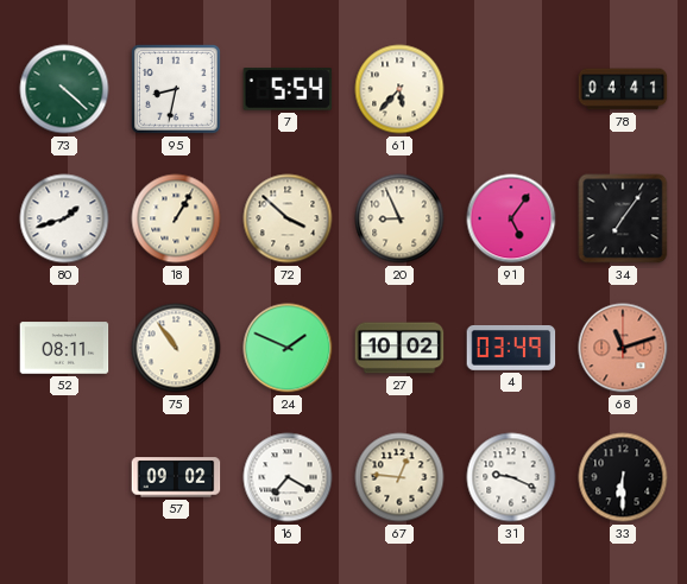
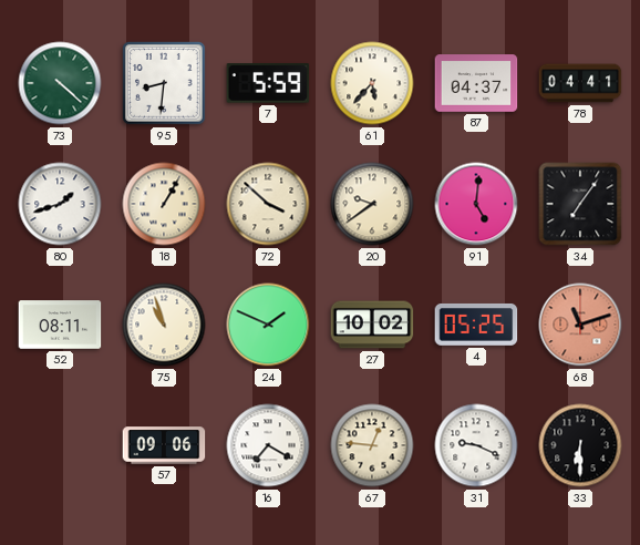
95: 8:32 -> 8:31 (165, 84)
7: 5:54 -> 5:59 (268, 83)
87: none -> 04:37 (476, 83)
20: 8:56 -> 9:39 (372, 204)
91: 5:06 -> 5:01 (476, 204)
75: 10:54 -> 10:57 (164, 325)
4: 03:49 -> 05:25 (476, 325)
57: 09:02 -> 09:06 (164, 445)
